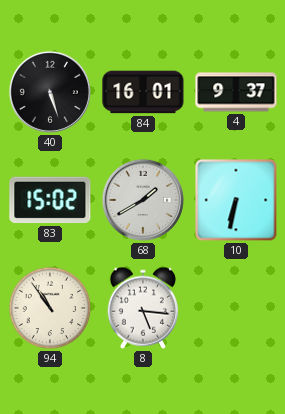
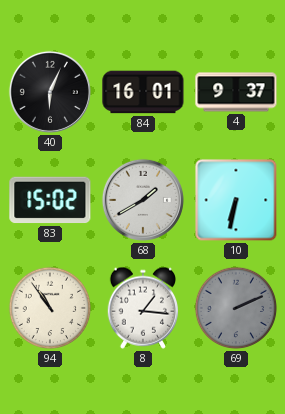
40: 5:27 -> 6:04 (50, 92)
8: 5:16 -> 1:16 (142, 308)
69: none -> 2:11 (236, 308)
